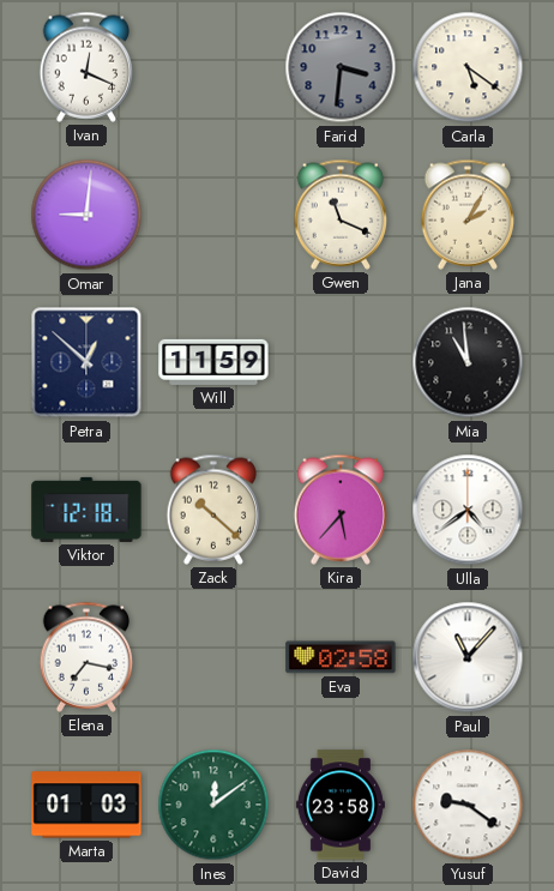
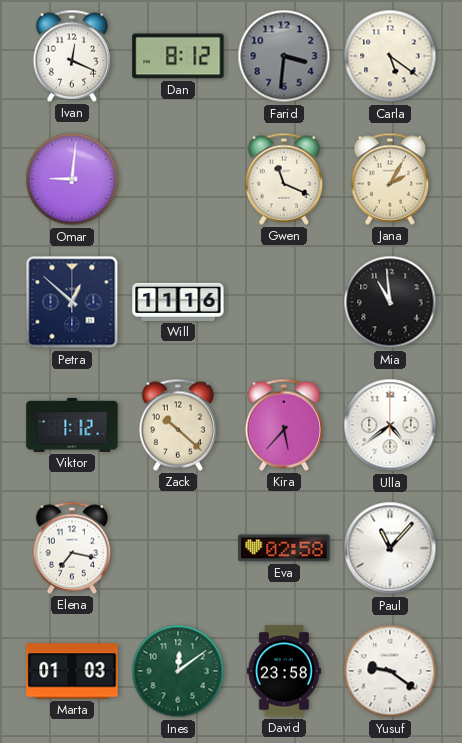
Dan: none -> 8:12 (178, 56)
Will: 11:59 -> 11:16 (178, 302)
Viktor: 12:18 -> 1:12 (72, 425)
